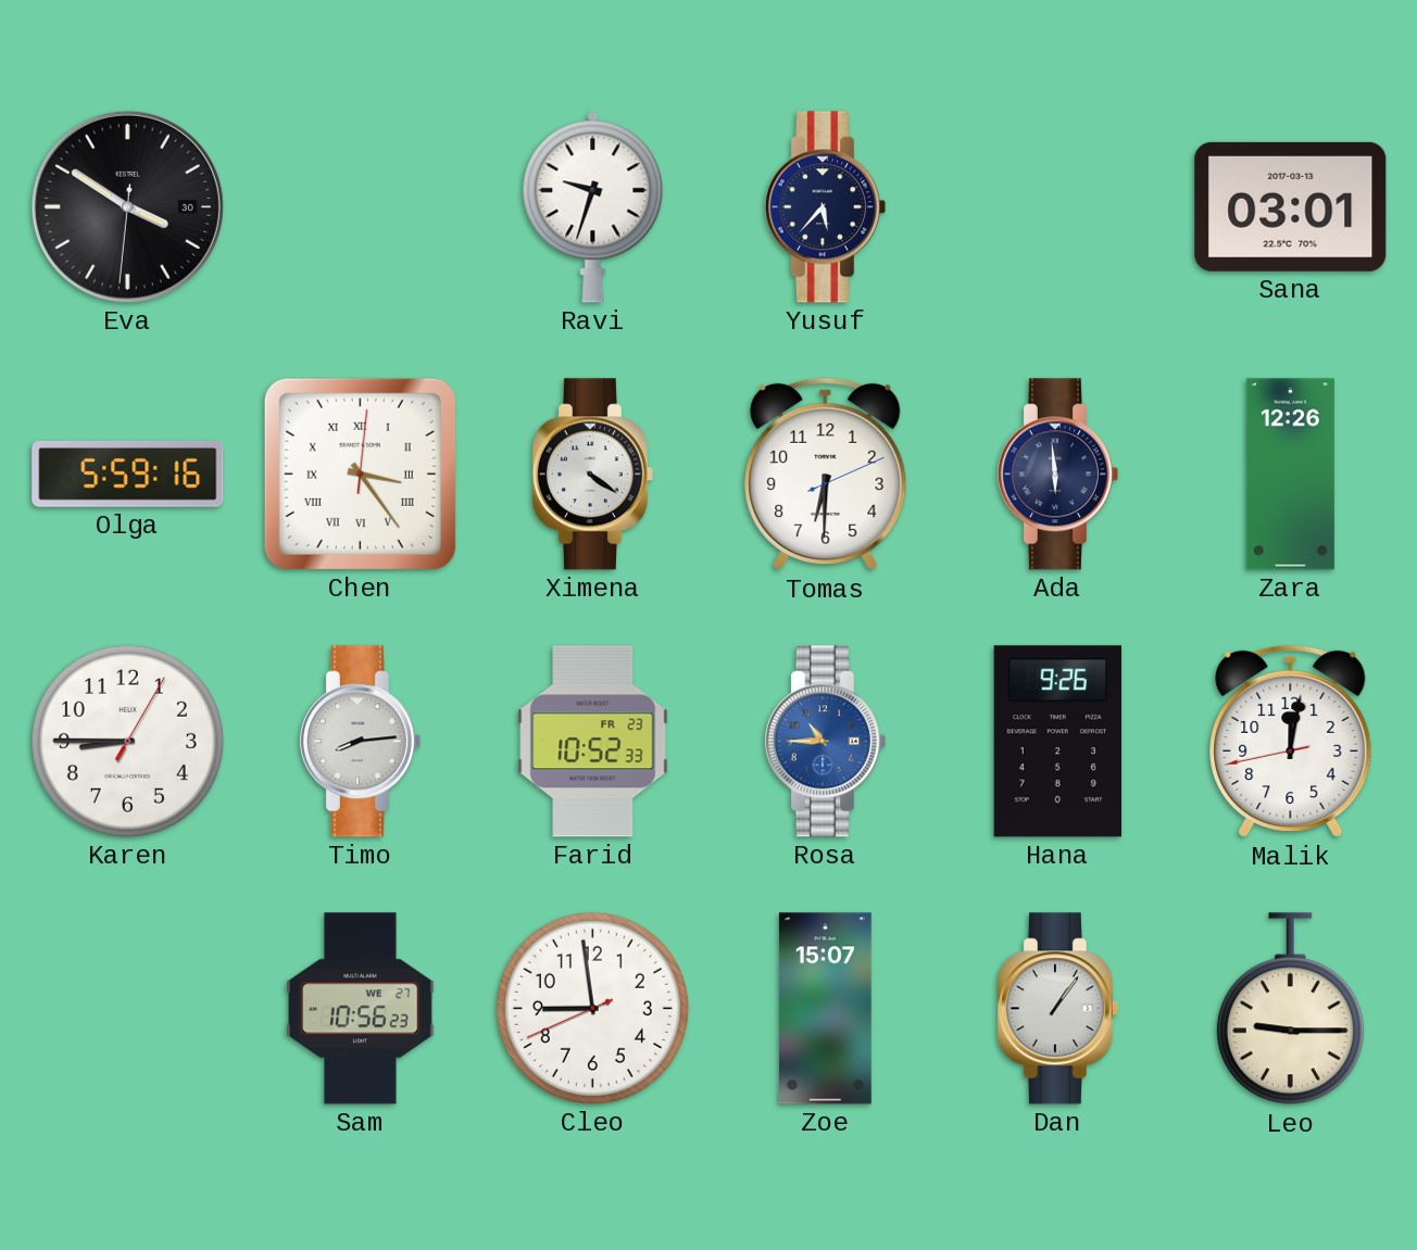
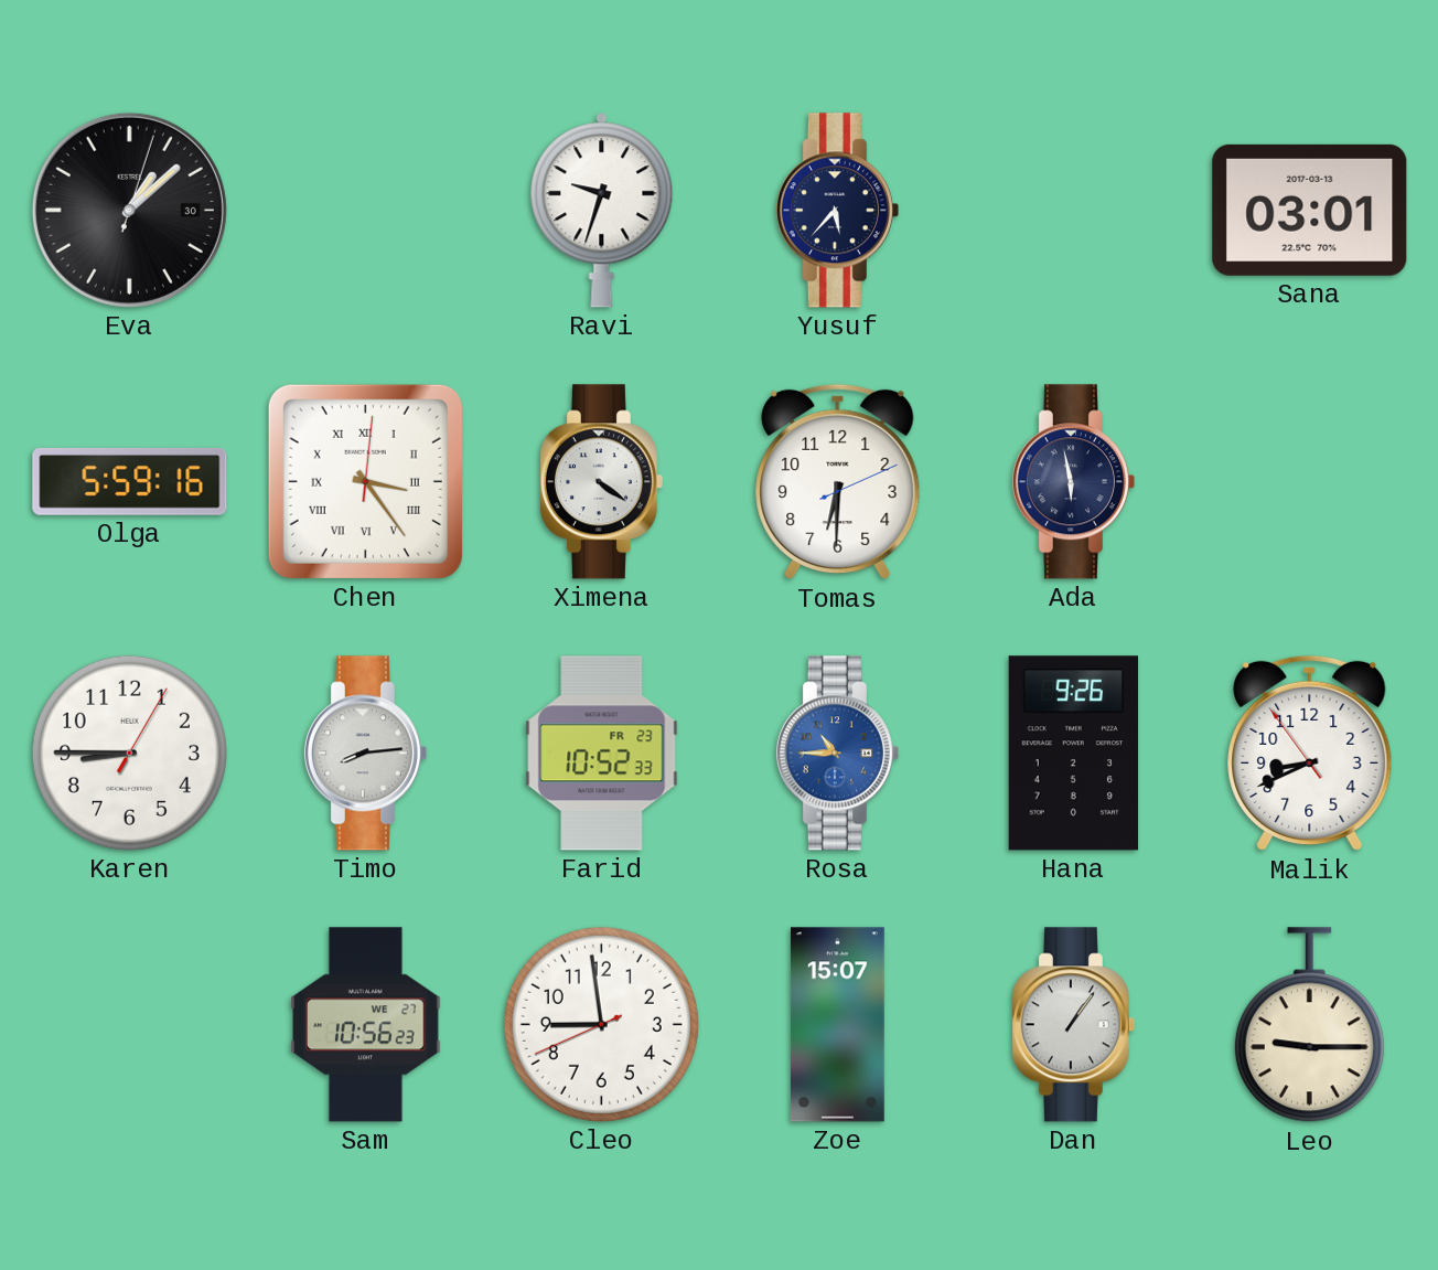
Eva: 3:50 -> 1:08 (129, 210)
Ada: 5:59 -> 5:58 (1073, 482)
Zara: 12:26 -> none (1290, 475)
Malik: 12:01 -> 8:40 (1310, 754)
